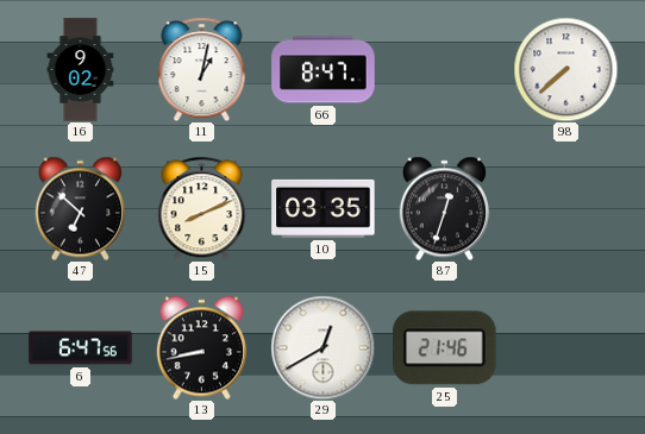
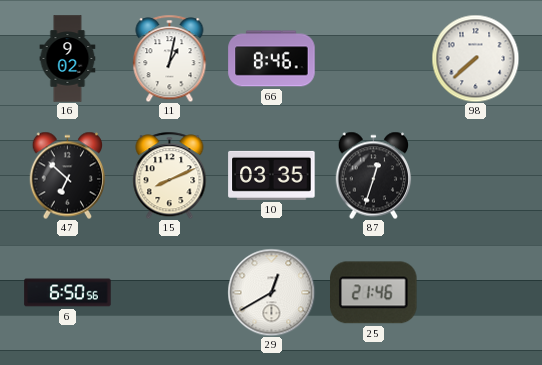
66: 8:47 -> 8:46 (272, 59)
6: 6:47 -> 6:50 (68, 293)
13: 8:43 -> none (202, 347)
